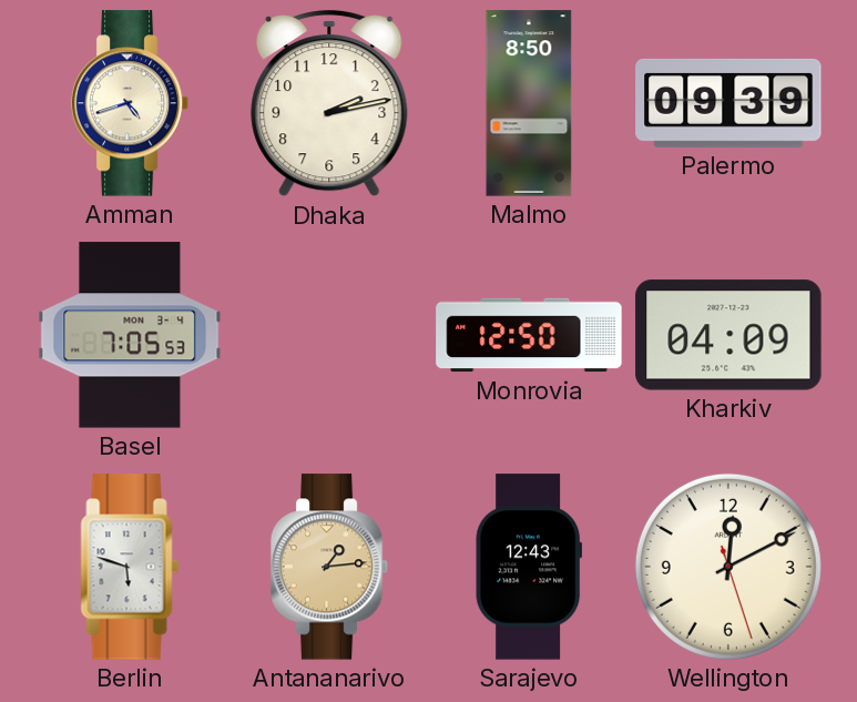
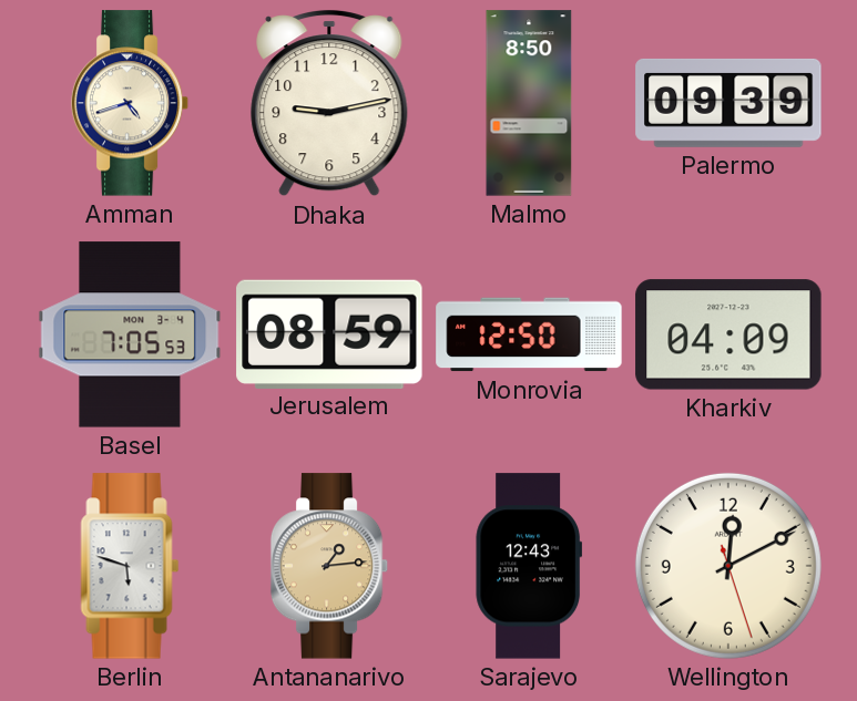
Dhaka: 2:13 -> 9:13 (329, 104)
Jerusalem: none -> 08:59 (329, 333)
